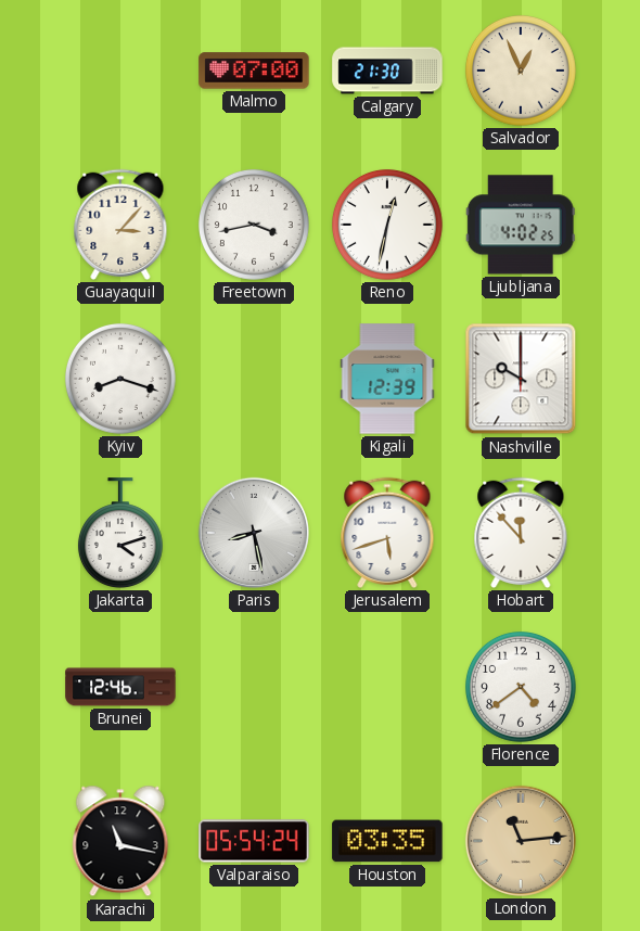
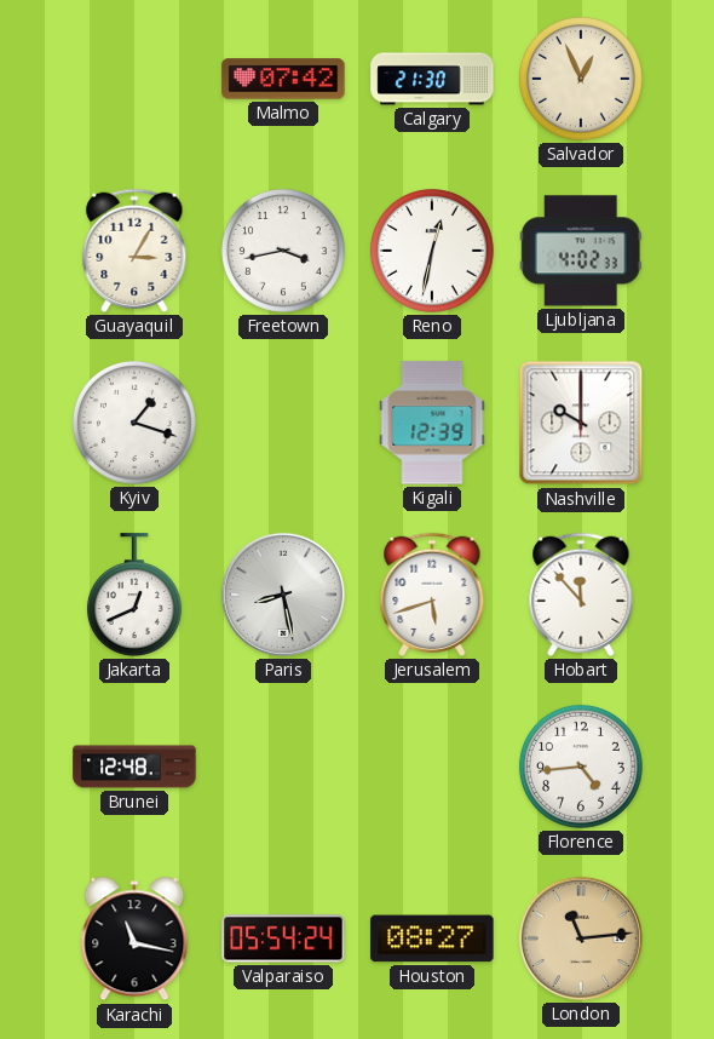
Malmo: 07:00 -> 07:42 (283, 79)
Guayaquil: 3:07 -> 3:05 (134, 251)
Ljubljana: 4:02:25 -> 4:02:33 (581, 251)
Kyiv: 8:18 -> 1:18 (134, 423)
Jakarta: 4:12 -> 12:41 (134, 595)
Brunei: 12:46 -> 12:48 (134, 767)
Florence: 4:39 -> 4:44 (581, 767)
Houston: 03:35 -> 08:27 (432, 938)
